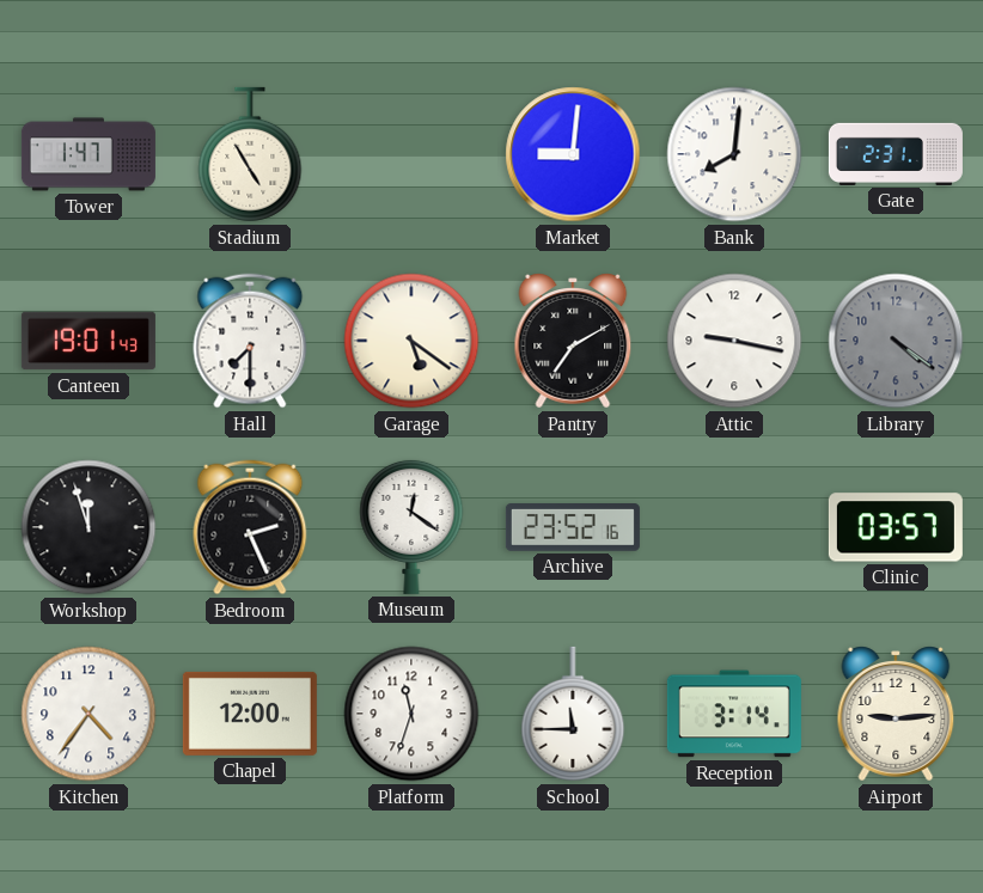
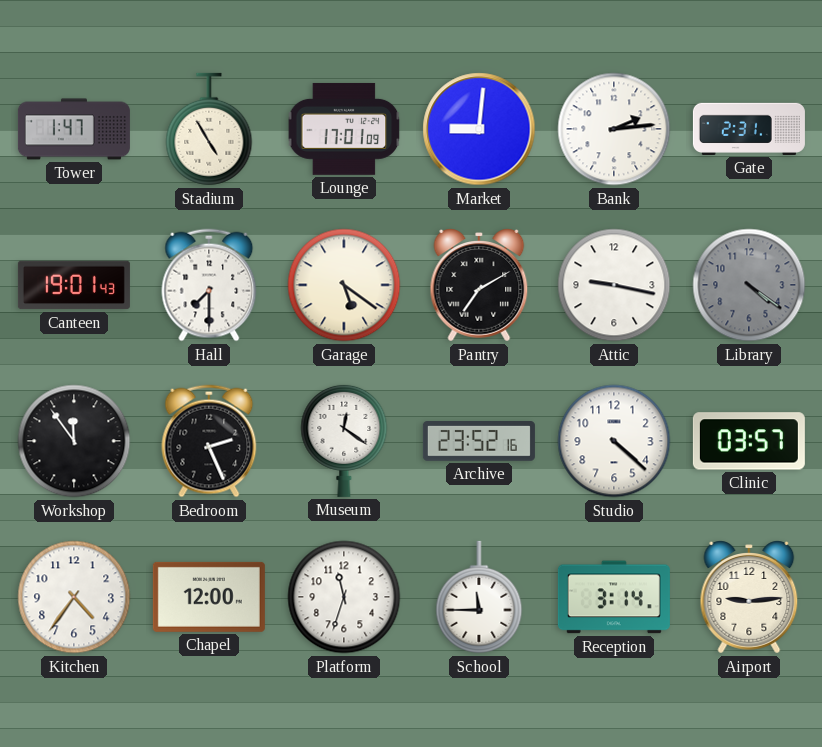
Lounge: none -> 17:01 (344, 129)
Bank: 8:01 -> 2:14 (614, 129)
Workshop: 11:57 -> 11:54 (74, 441)
Studio: none -> 4:22 (614, 441)
